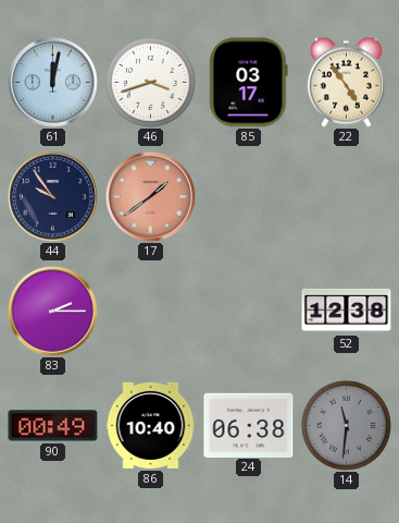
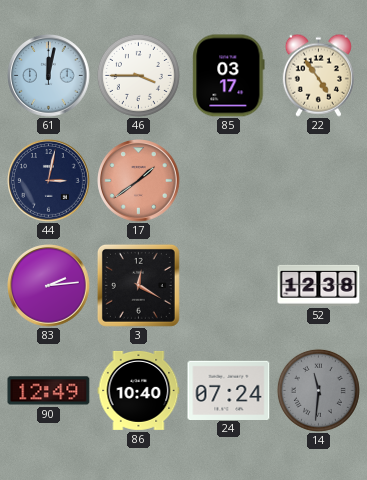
46: 3:42 -> 3:45 (138, 75)
44: 9:54 -> 3:02 (49, 181)
83: 2:15 -> 2:14 (49, 286)
3: none -> 12:20 (138, 285)
90: 00:49 -> 12:49 (49, 391)
24: 06:38 -> 07:24 (229, 390)
